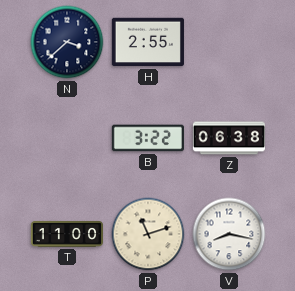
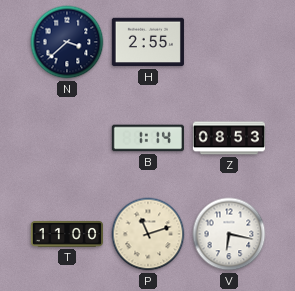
B: 3:22 -> 1:14 (148, 138)
Z: 06:38 -> 08:53 (228, 138)
V: 8:17 -> 6:17 (229, 234)
